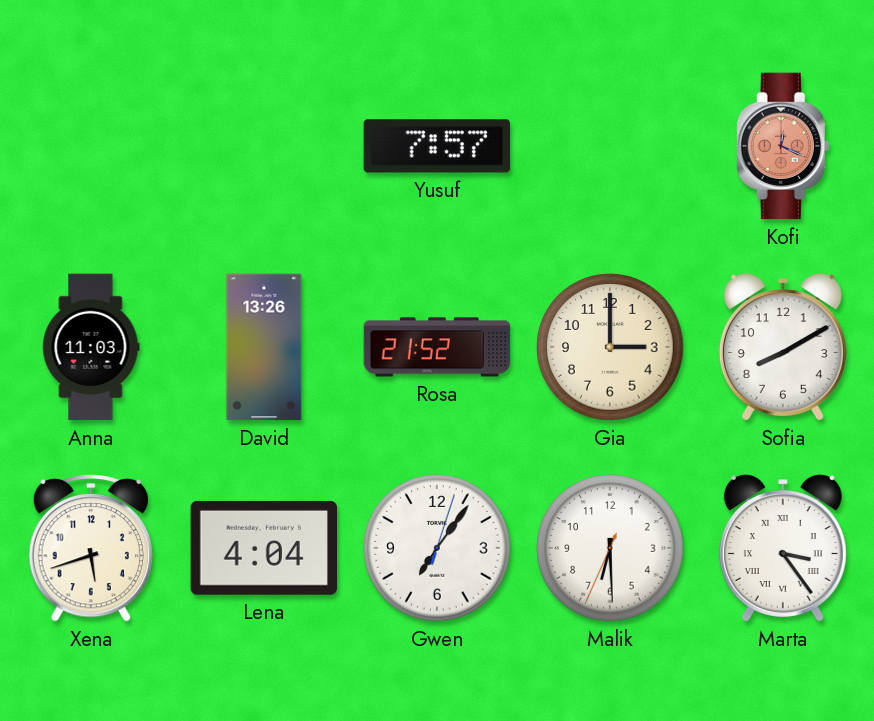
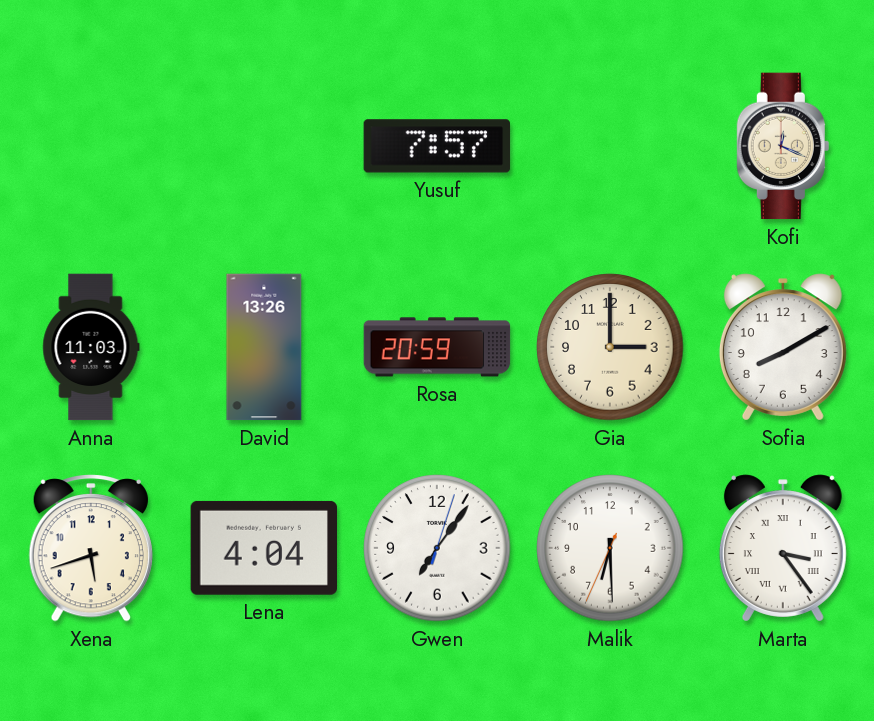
Kofi dial: salmon -> cream (782, 146)
Rosa: 21:52 -> 20:59 (437, 347)
